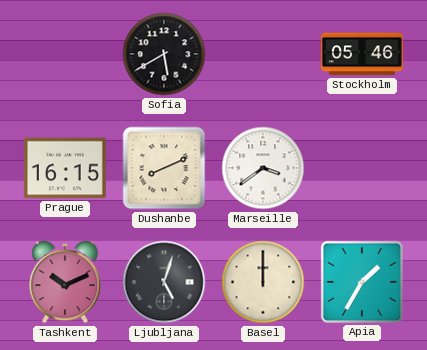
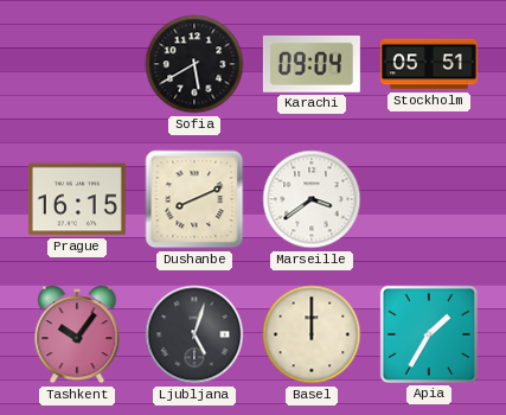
Karachi: none -> 09:04 (312, 64)
Stockholm: 05:46 -> 05:51 (429, 64)
Tashkent: 10:11 -> 10:06 (77, 334)
